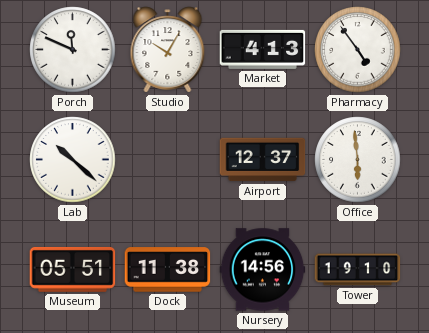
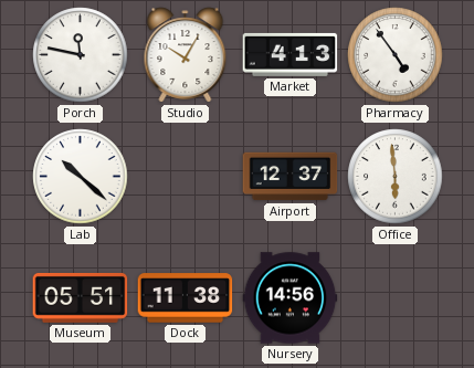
Porch: 11:49 -> 11:47 (81, 55)
Tower: 19:10 -> none (358, 270)
